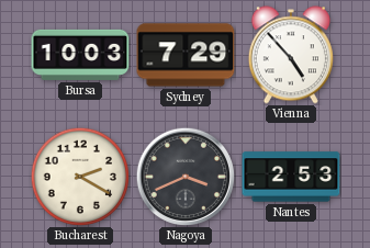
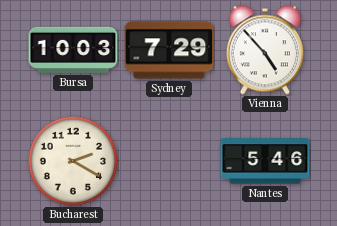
Nagoya: 3:41 -> none (184, 176)
Nantes: 2:53 -> 5:46 (265, 161)
